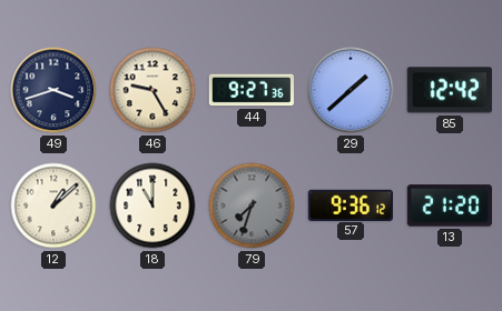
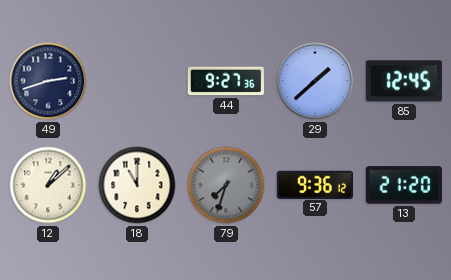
49: 3:42 -> 2:42 (48, 81)
46: 9:25 -> none (152, 90)
85: 12:42 -> 12:45 (404, 81)
